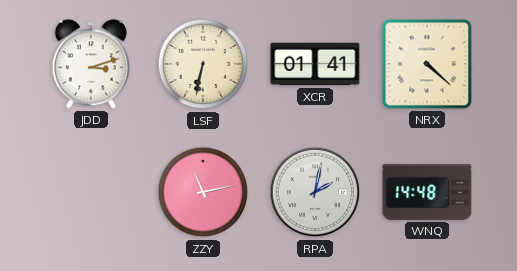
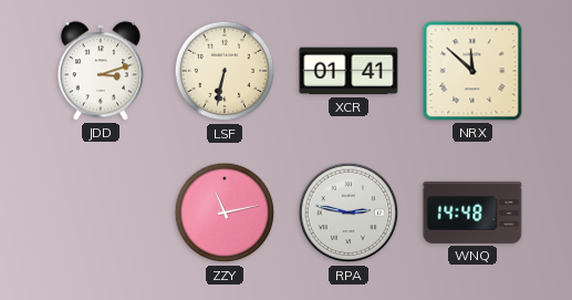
NRX: 4:22 -> 11:52 (472, 71)
RPA: 2:02 -> 2:47 (349, 213)
